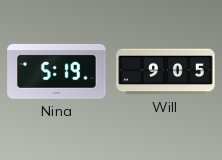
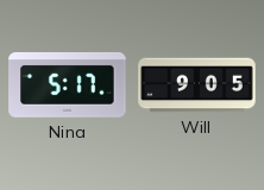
Nina: 5:19 -> 5:17 (68, 84)
